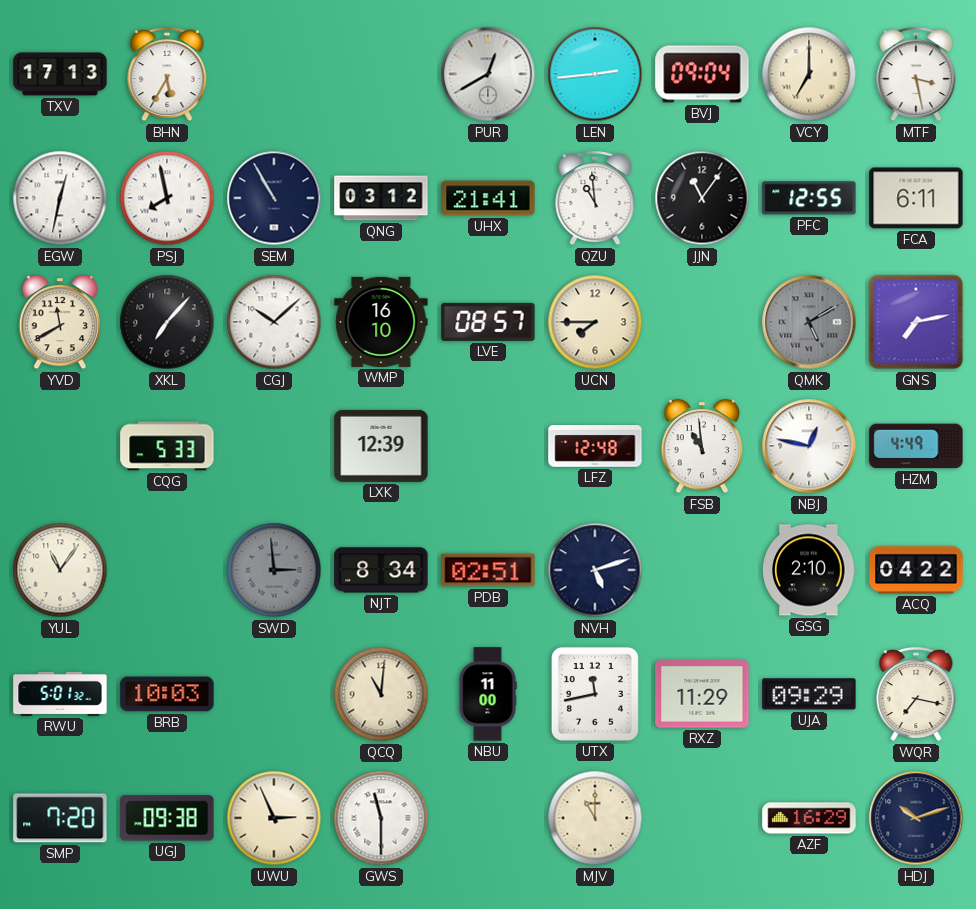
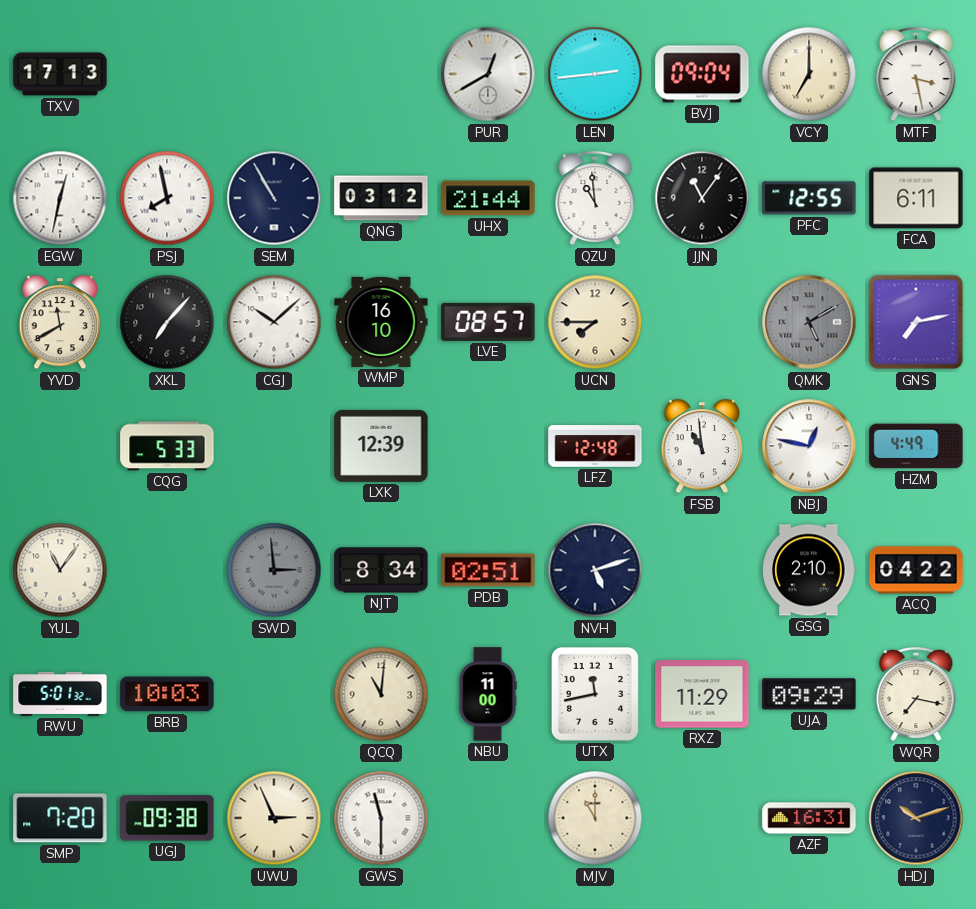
BHN: 5:35 -> none (167, 75)
UHX: 21:41 -> 21:44 (488, 198)
AZF: 16:29 -> 16:31 (809, 818)
